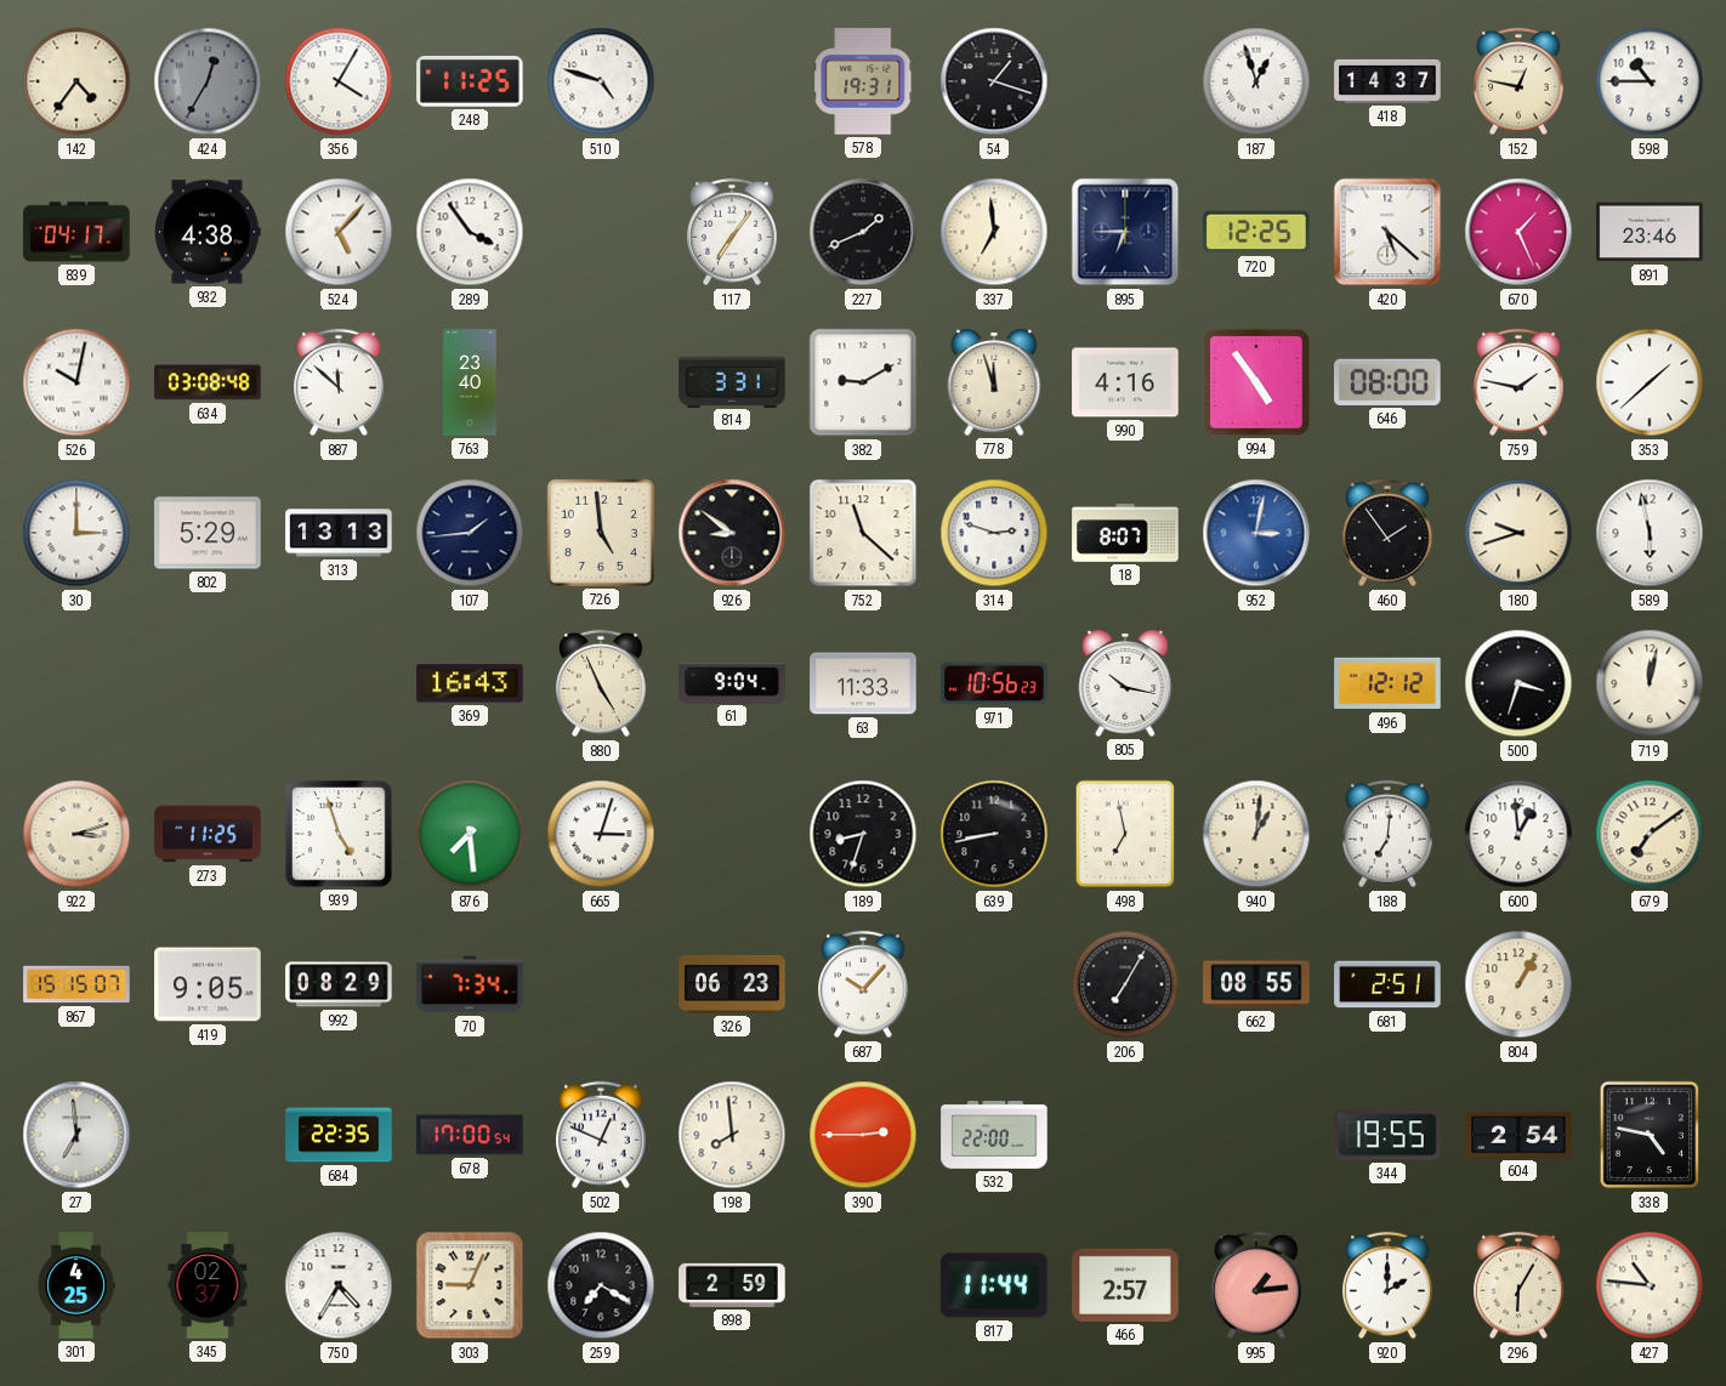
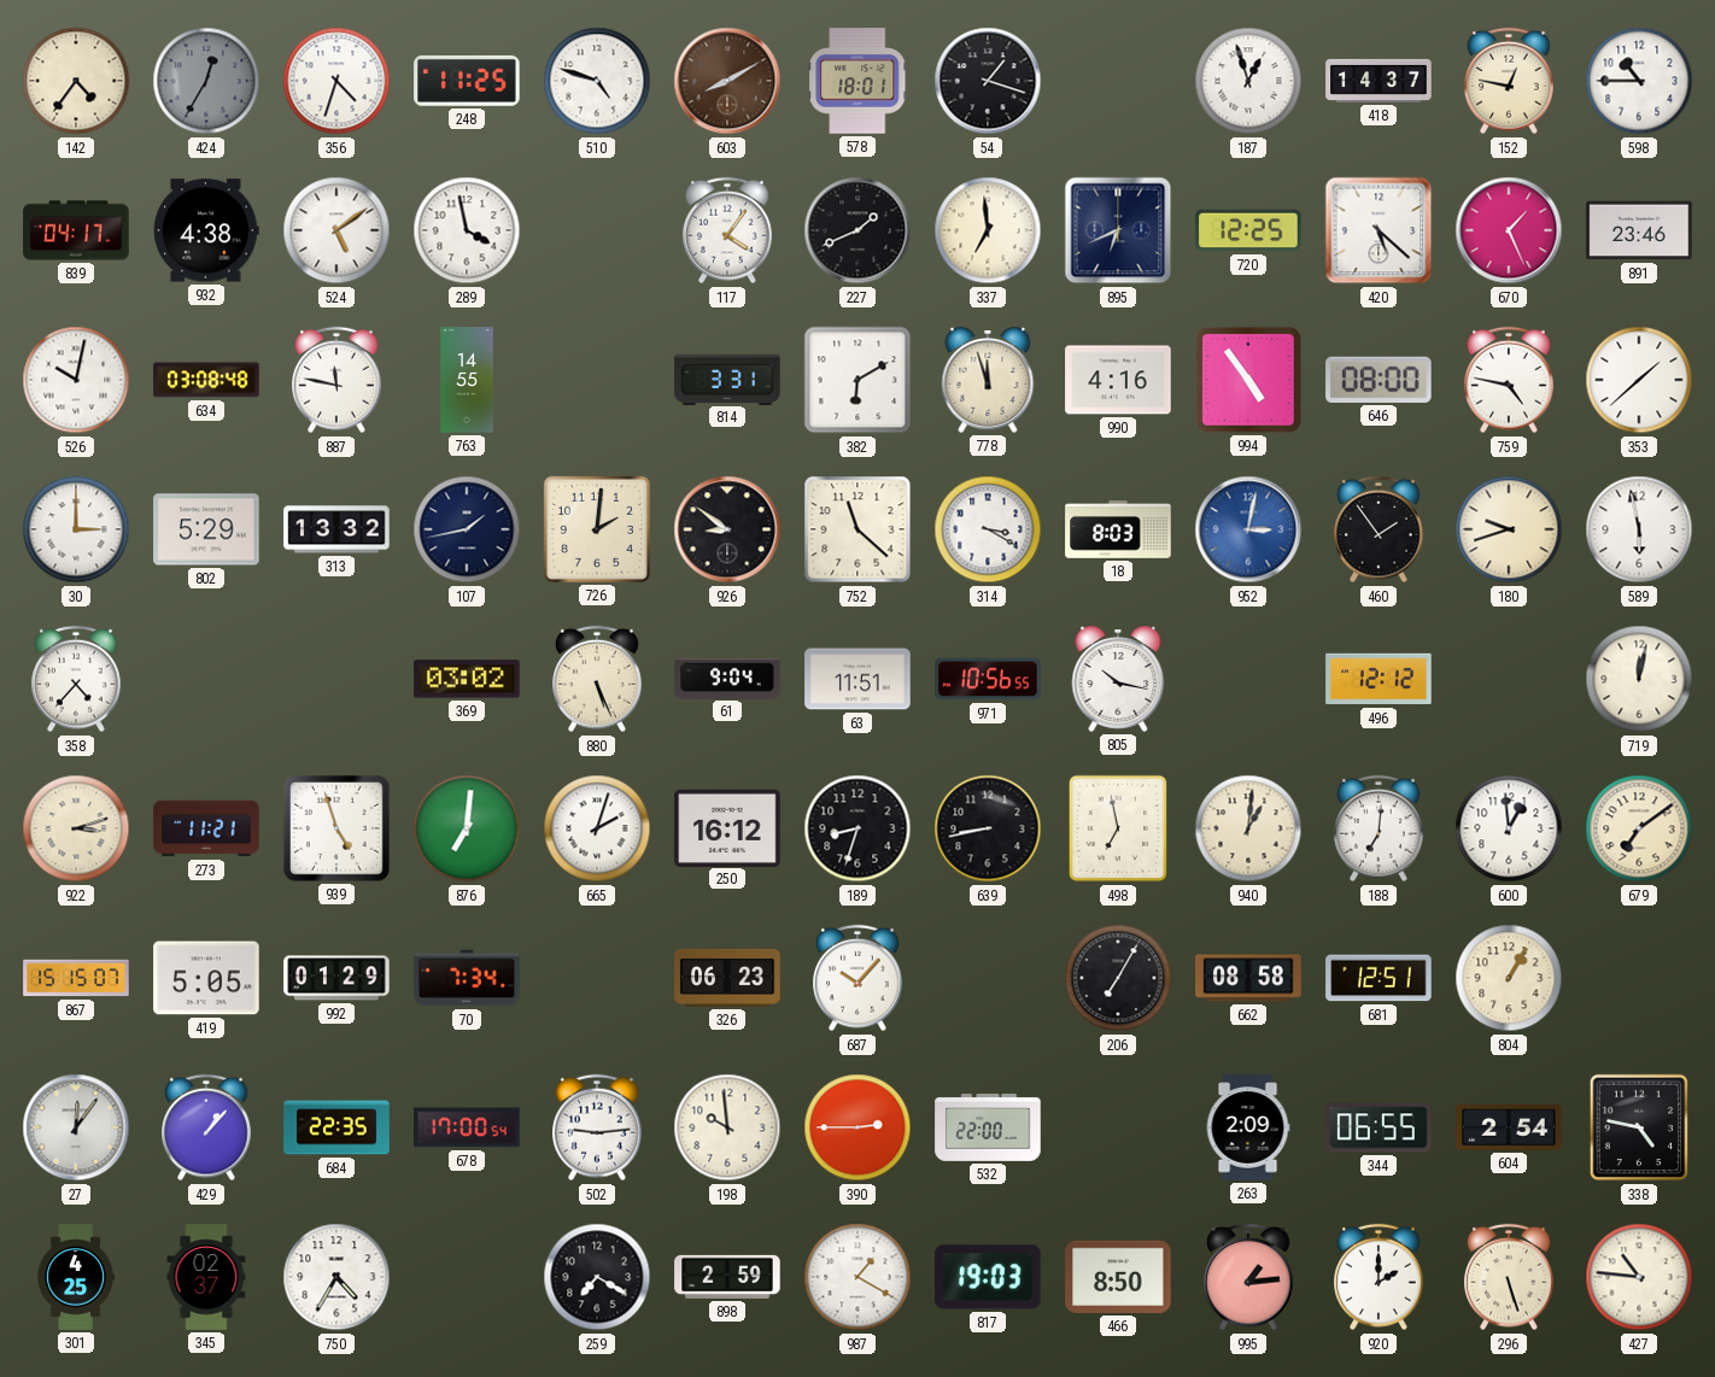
356: 4:05 -> 4:33 (336, 81)
603: none -> 8:10 (727, 81)
578: 19:31 -> 18:01 (857, 81)
524: 5:07 -> 5:09 (336, 230)
289: 3:54 -> 3:58 (467, 230)
117: 7:06 -> 4:06 (727, 230)
895: 6:45 -> 6:41 (1118, 230)
887: 11:52 -> 11:47 (336, 380)
763: 23:40 -> 14:55 (467, 380)
382: 9:10 -> 6:10 (857, 380)
759: 1:47 -> 4:47 (1509, 380)
313: 13:13 -> 13:32 (336, 529)
107: 1:44 -> 1:43 (467, 529)
726: 4:59 -> 2:01 (597, 529)
314: 2:48 -> 3:20 (988, 529)
18: 8:07 -> 8:03 (1118, 529)
358: none -> 4:37 (76, 679)
369: 16:43 -> 03:02 (467, 679)
880: 4:56 -> 5:26 (597, 679)
63: 11:33 -> 11:51 (857, 679)
971: 10:56:23 -> 10:56:55 (988, 679)
500: 3:33 -> none (1518, 683)
273: 11:25 -> 11:21 (206, 828)
876: 7:29 -> 7:01 (467, 828)
665: 3:03 -> 2:03 (597, 828)
250: none -> 16:12 (727, 827)
419: 9:05 -> 5:05 (206, 978)
992: 08:29 -> 01:29 (336, 978)
662: 08:55 -> 08:58 (1248, 978)
681: 2:51 -> 12:51 (1379, 978)
27: 6:59 -> 12:06 (76, 1127)
429: none -> 1:07 (206, 1127)
502: 12:49 -> 9:14 (597, 1127)
198: 7:59 -> 9:59 (727, 1127)
263: none -> 2:09 (1248, 1127)
344: 19:55 -> 06:55 (1379, 1127)
303: 9:04 -> none (470, 1285)
987: none -> 1:20 (857, 1277)
817: 11:44 -> 19:03 (988, 1277)
466: 2:57 -> 8:50 (1118, 1277)
296: 6:05 -> 5:27 (1509, 1277)
